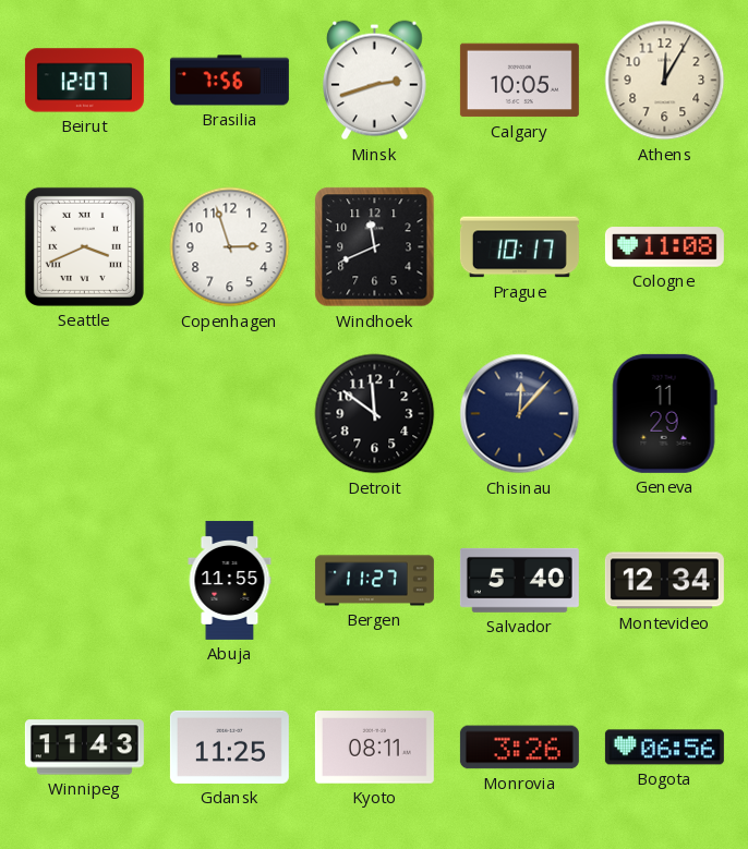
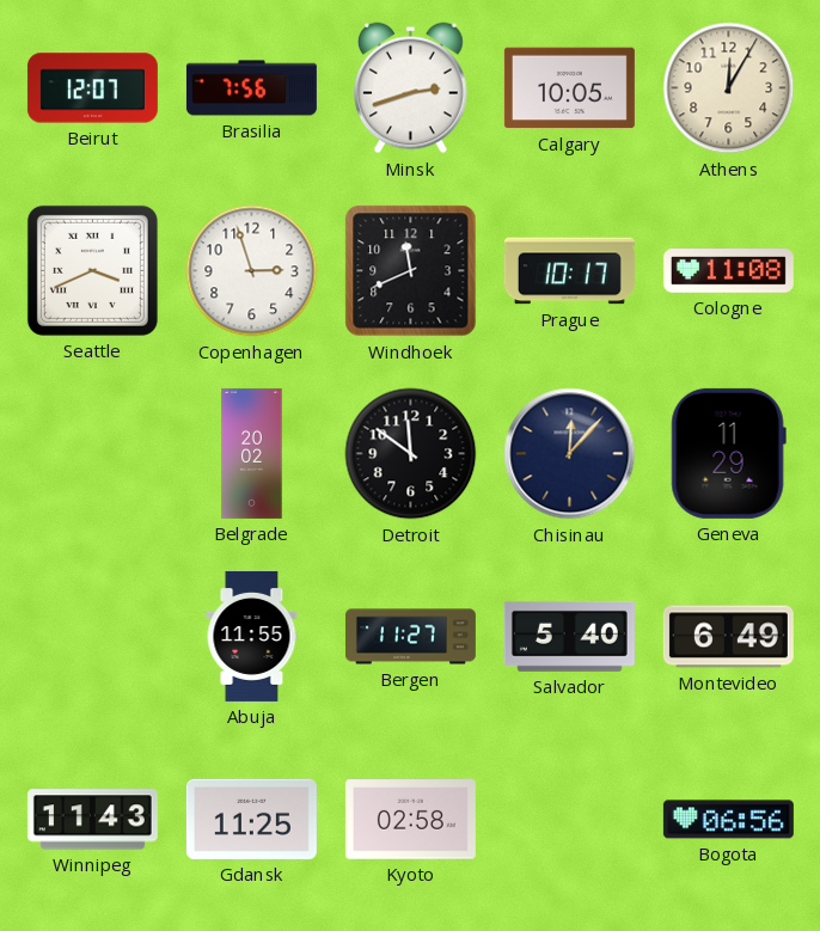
Belgrade: none -> 20:02 (252, 453)
Montevideo: 12:34 -> 6:49 (728, 637)
Kyoto: 08:11 -> 02:58 (410, 820)
Monrovia: 3:26 -> none (519, 748)
